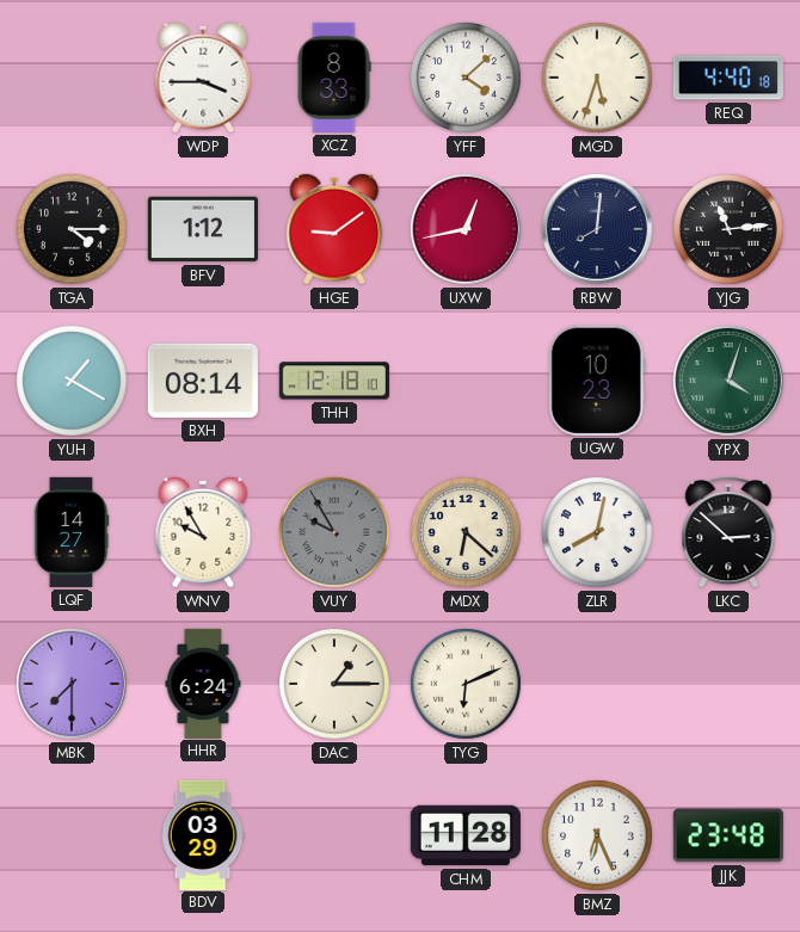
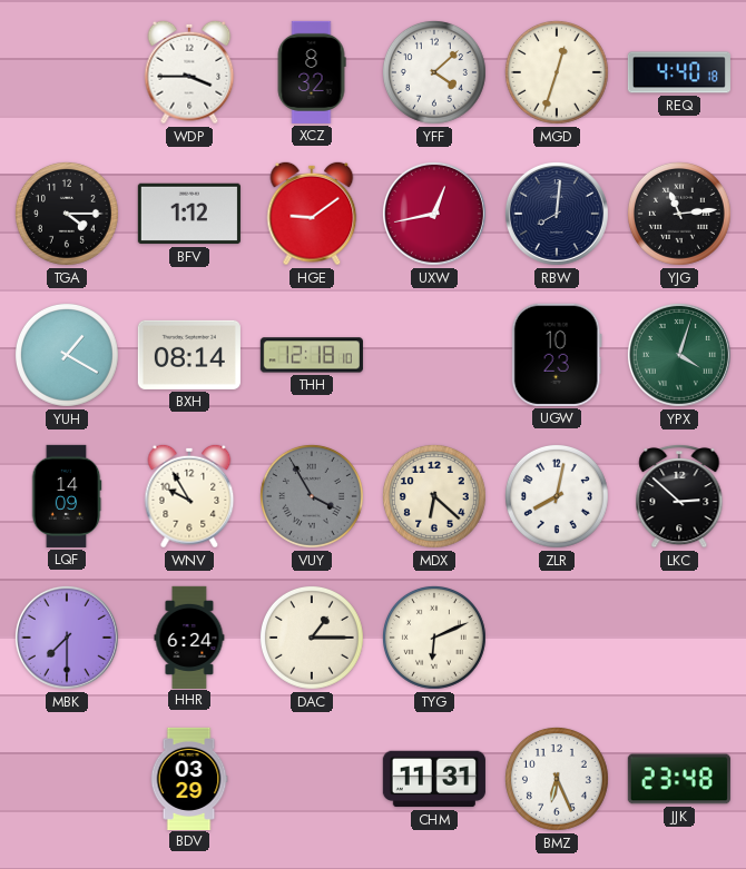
XCZ: 8:33 -> 8:32 (312, 72)
MGD: 5:33 -> 12:33 (557, 72)
LQF: 14:27 -> 14:09 (67, 496)
VUY: 9:55 -> 3:55 (312, 496)
CHM: 11:28 -> 11:31 (434, 779)
